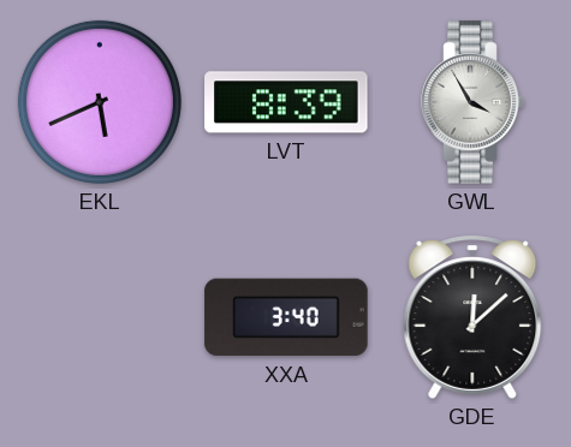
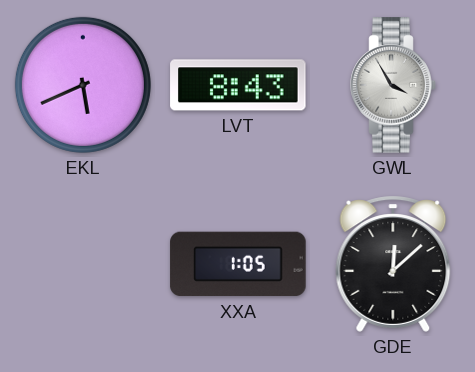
LVT: 8:39 -> 8:43 (238, 85)
XXA: 3:40 -> 1:05 (238, 264)
